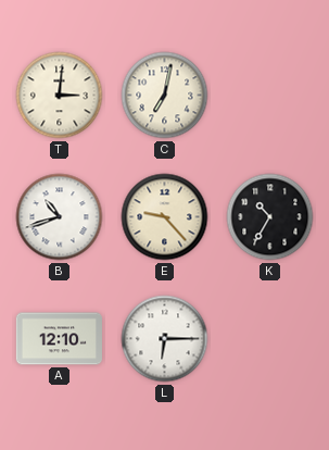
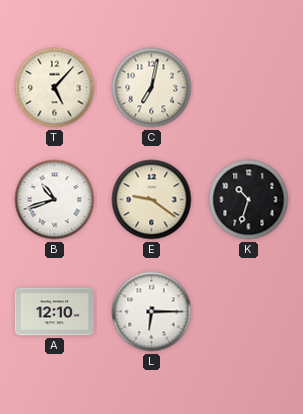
T: 3:01 -> 5:07 (55, 88)
E: 9:23 -> 9:21 (152, 200)
K: 10:35 -> 10:33 (249, 200)
